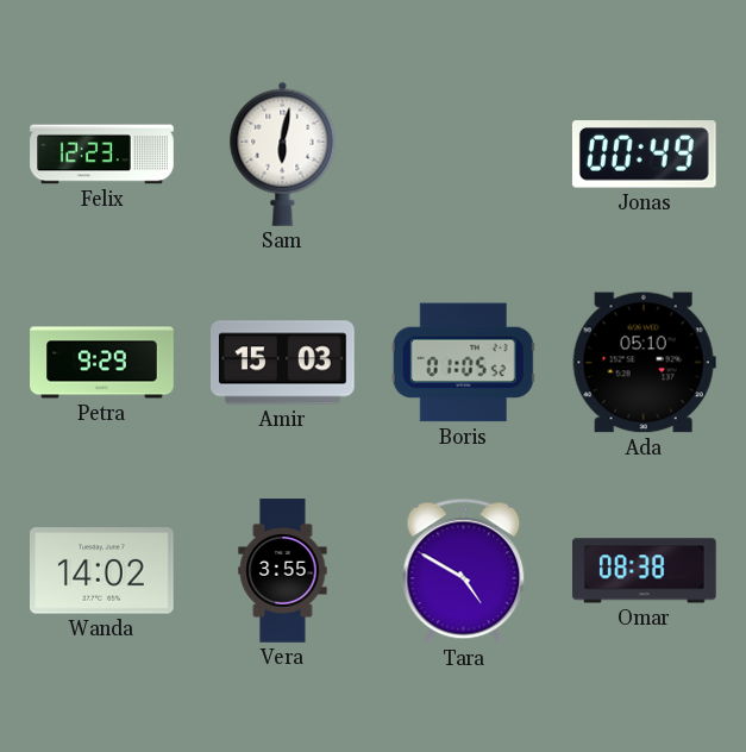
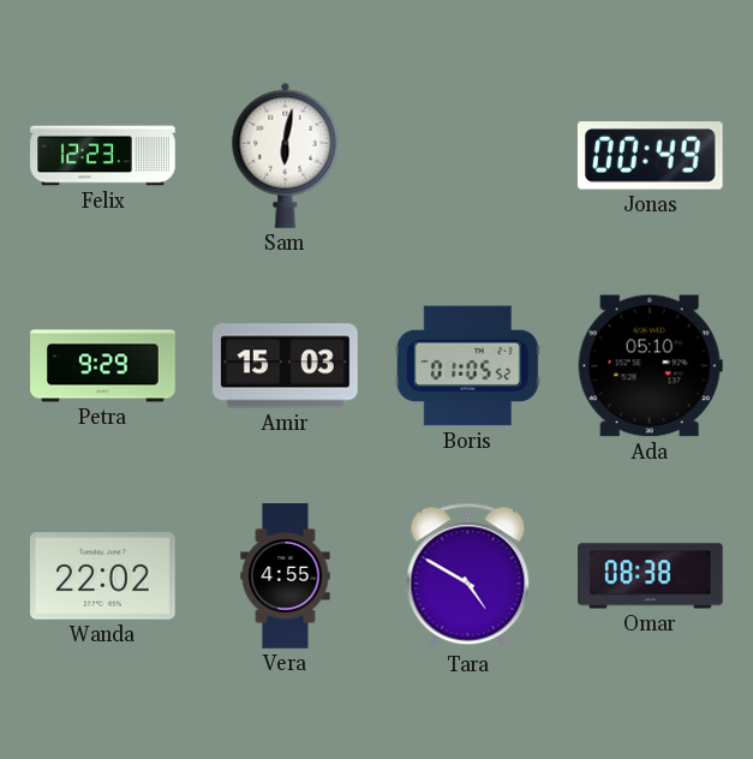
Wanda: 14:02 -> 22:02 (103, 576)
Vera: 3:55 -> 4:55 (286, 576)
